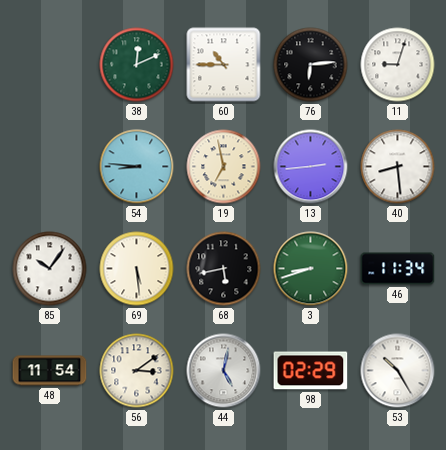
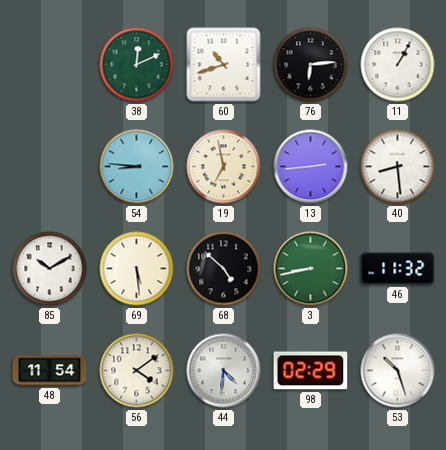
60: 10:45 -> 10:42 (224, 65)
11: 9:03 -> 1:05 (398, 65)
85: 10:06 -> 10:10 (50, 269)
68: 5:43 -> 4:52 (224, 269)
3: 8:42 -> 8:43 (311, 269)
46: 11:34 -> 11:32 (398, 269)
56: 3:09 -> 4:09 (137, 371)
44: 5:02 -> 4:31 (224, 371)
53: 10:25 -> 10:27 (398, 371)
